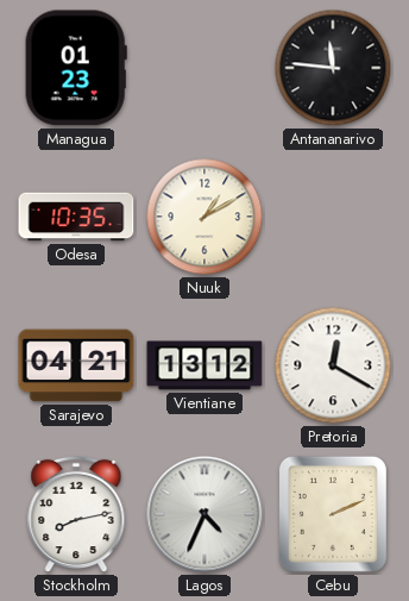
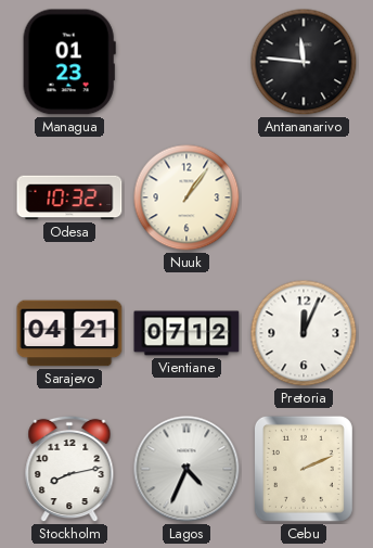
Odesa: 10:35 -> 10:32 (69, 197)
Nuuk: 1:10 -> 1:06 (186, 197)
Vientiane: 13:12 -> 07:12 (186, 333)
Pretoria: 12:20 -> 12:04 (304, 333)
